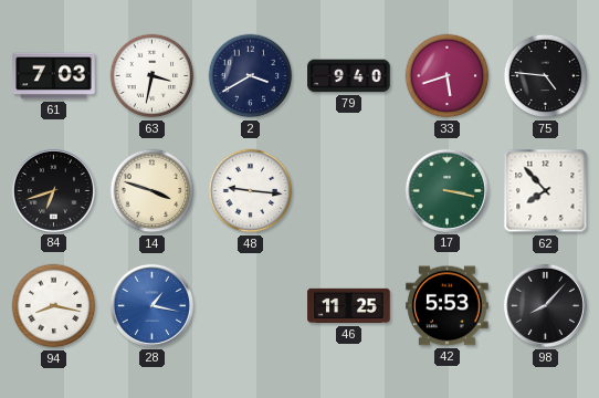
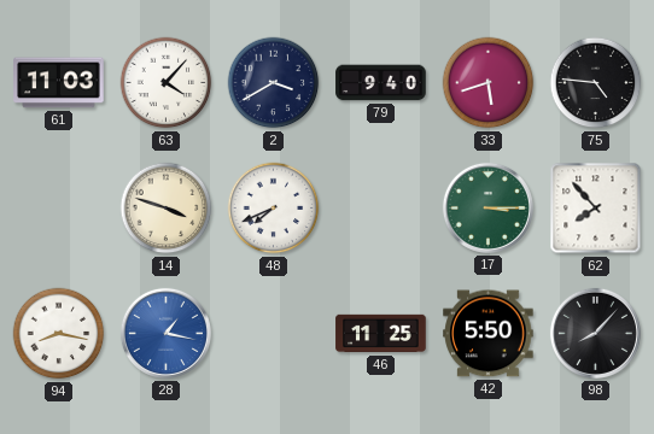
61: 7:03 -> 11:03 (59, 83)
63: 3:32 -> 4:07 (167, 83)
84: 6:42 -> none (53, 190)
48: 9:16 -> 7:41 (274, 209)
17: 3:17 -> 3:15 (487, 207)
42: 5:53 -> 5:50 (489, 334)
